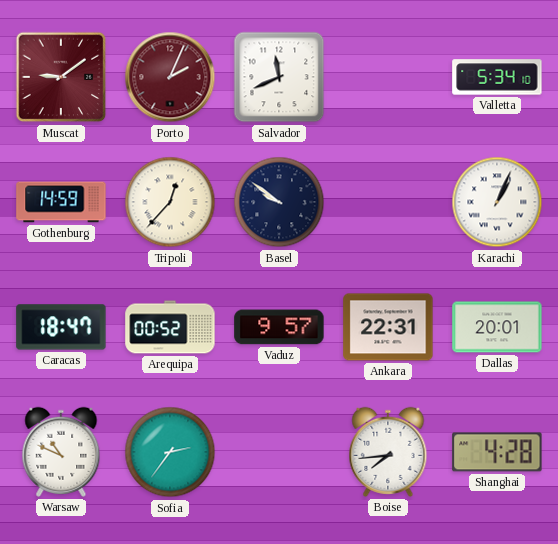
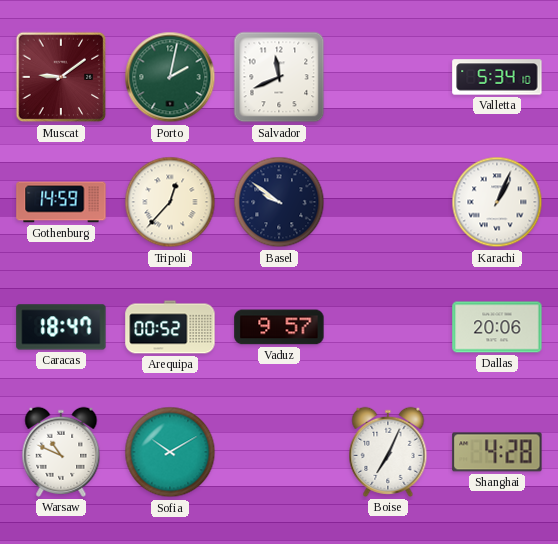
Porto: 2:04 -> 2:02 (170, 77)
Porto dial: burgundy -> green (170, 77)
Ankara: 22:31 -> none (388, 327)
Dallas: 20:01 -> 20:06 (497, 327)
Sofia: 2:36 -> 10:10 (170, 452)
Boise: 7:44 -> 7:04 (388, 452)
